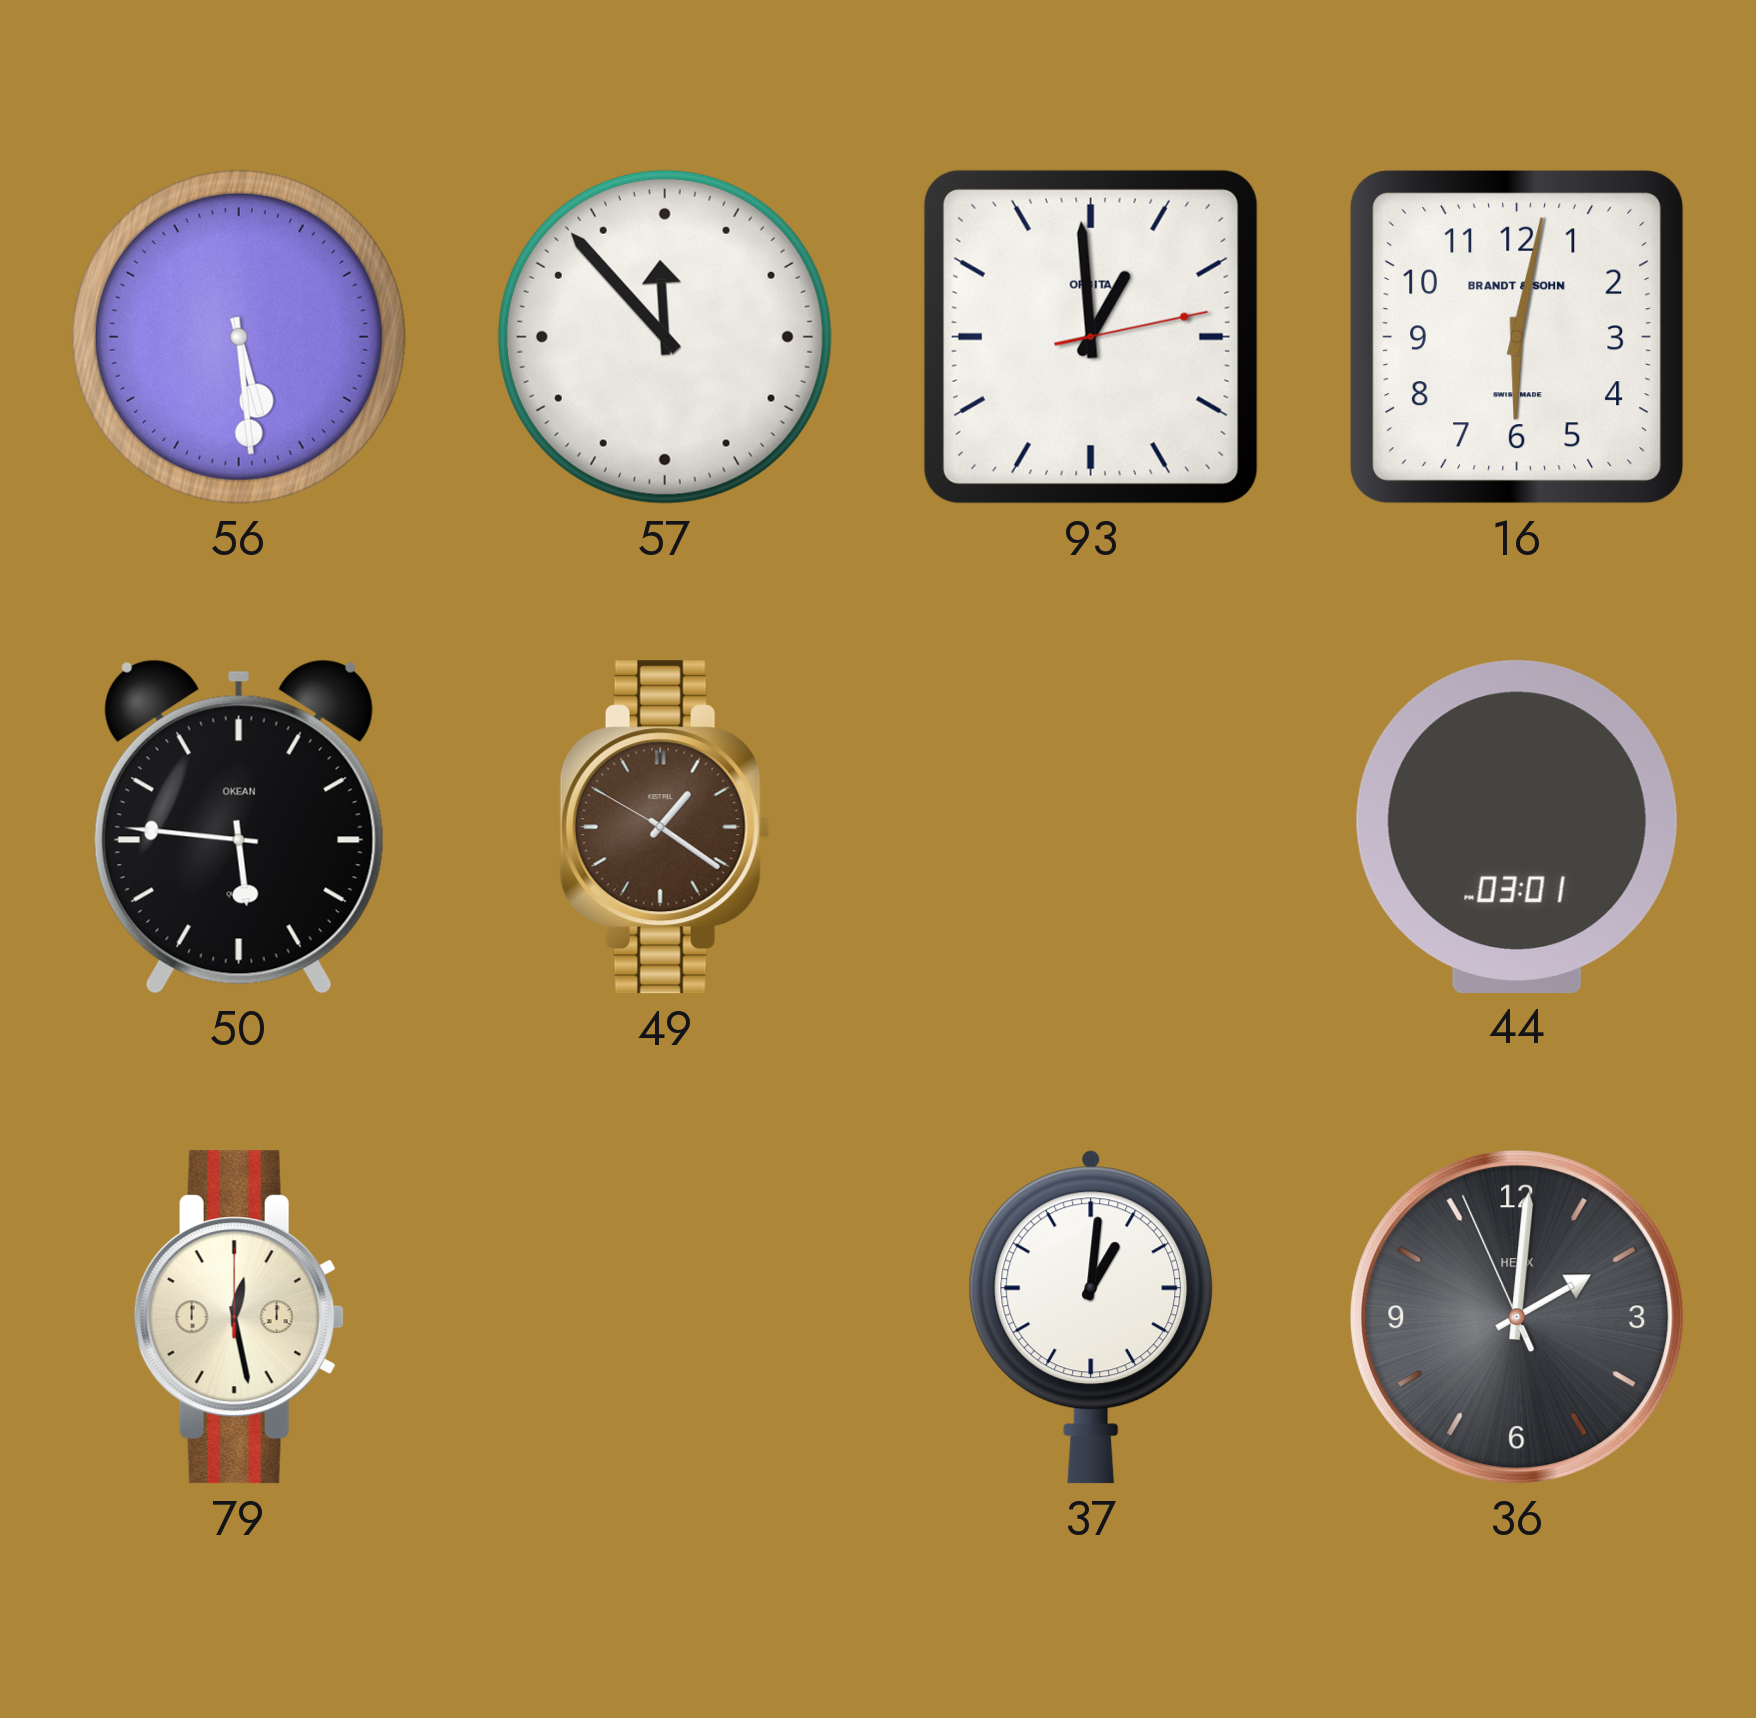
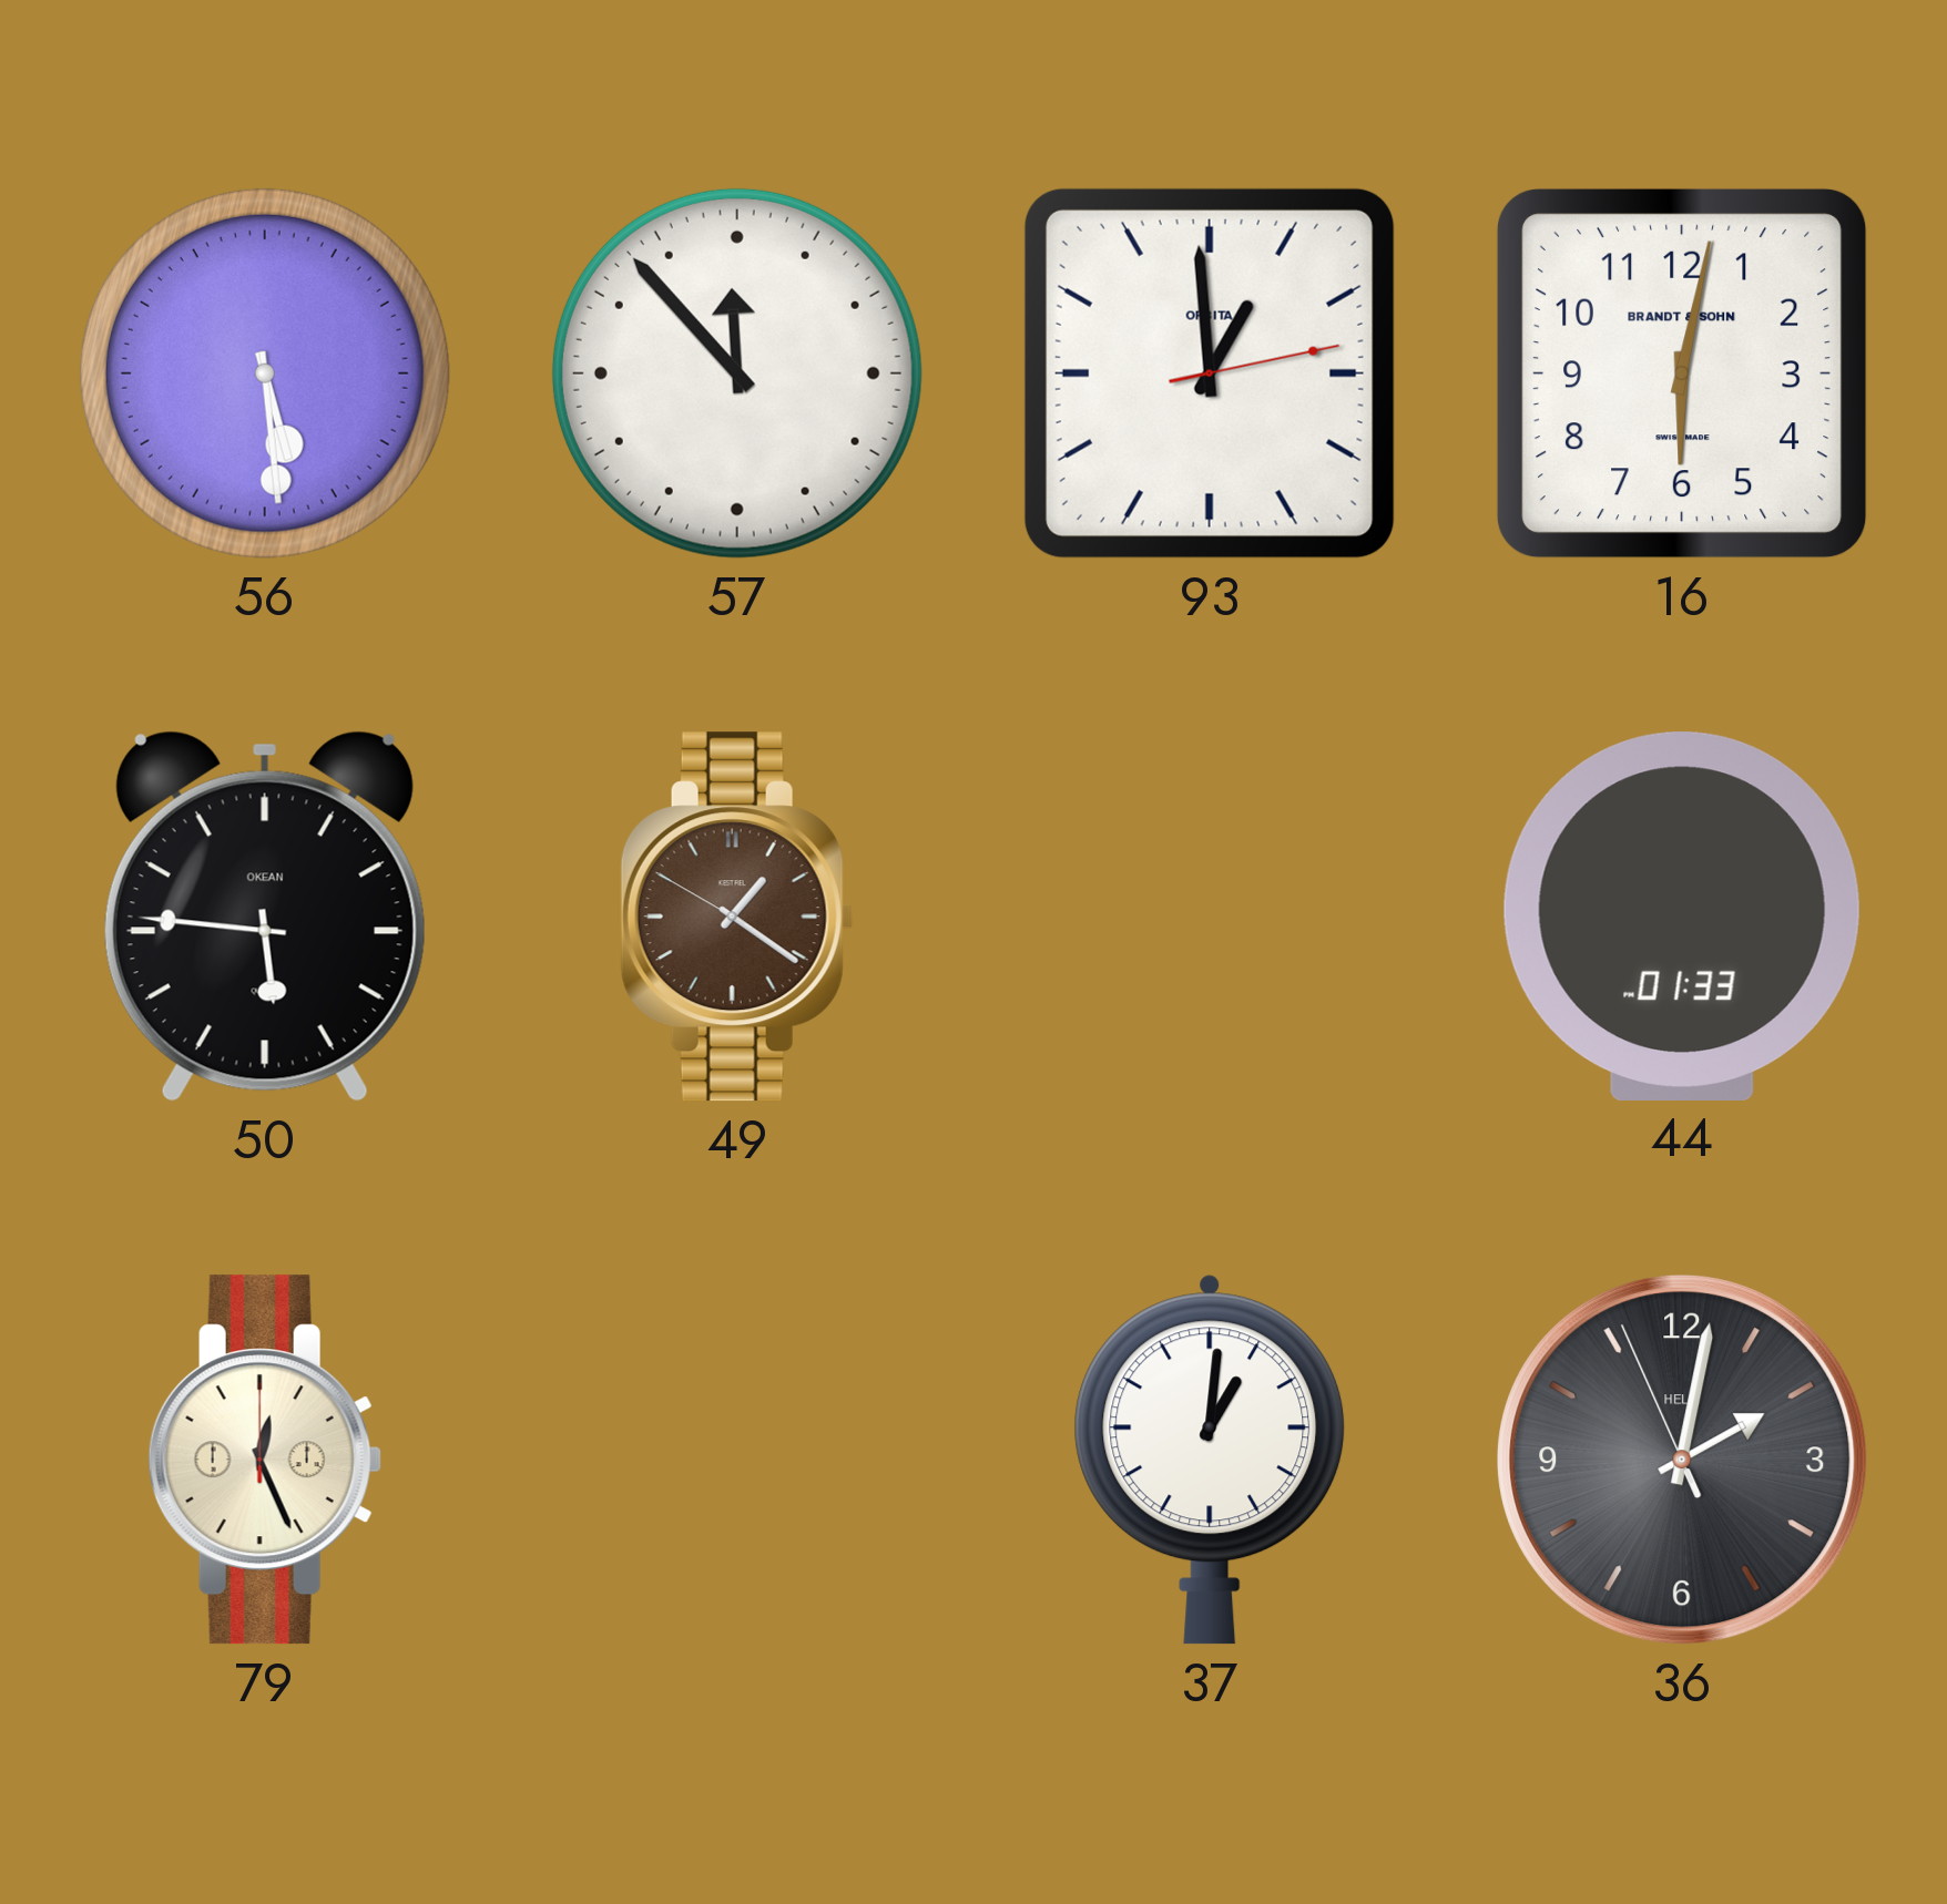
44: 03:01 -> 01:33 (1682, 915)
79: 12:28 -> 12:26 (265, 1460)
36: 2:00 -> 2:01 (1682, 1460)
